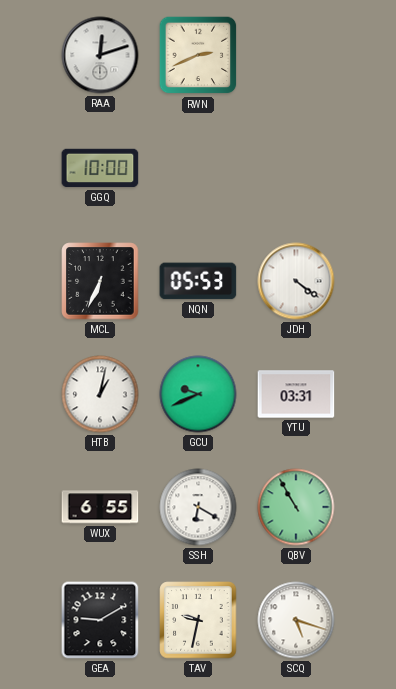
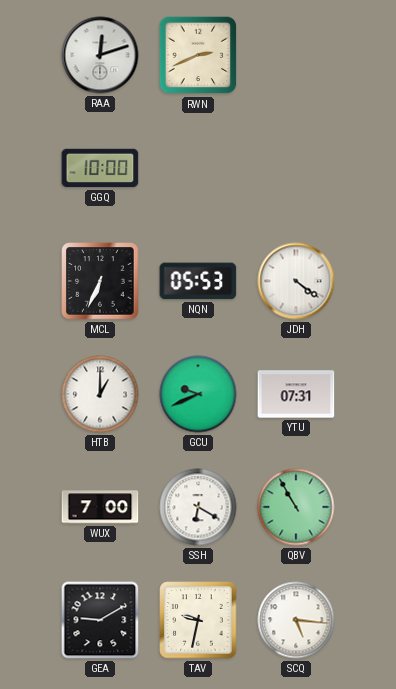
HTB: 1:02 -> 1:00 (100, 394)
YTU: 03:31 -> 07:31 (296, 394)
WUX: 6:55 -> 7:00 (100, 507)
SCQ: 5:18 -> 5:16 (296, 620)
